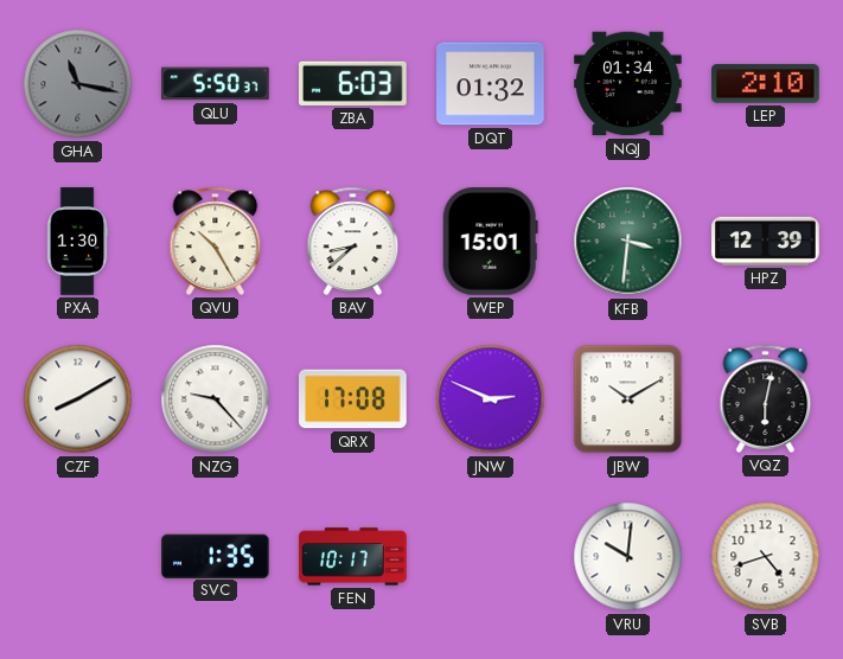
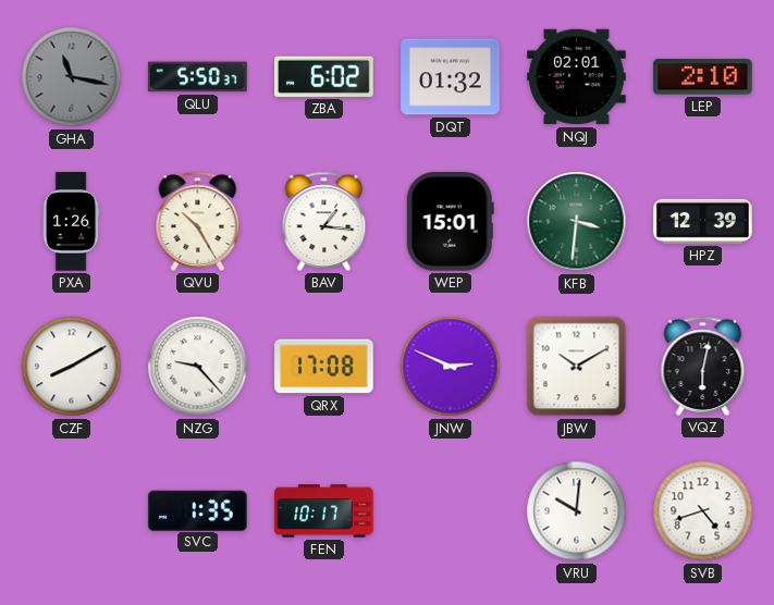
ZBA: 6:03 -> 6:02 (324, 76)
NQJ: 01:34 -> 02:01 (577, 77)
PXA: 1:30 -> 1:26 (71, 222)
BAV: 8:38 -> 1:16 (324, 221)
